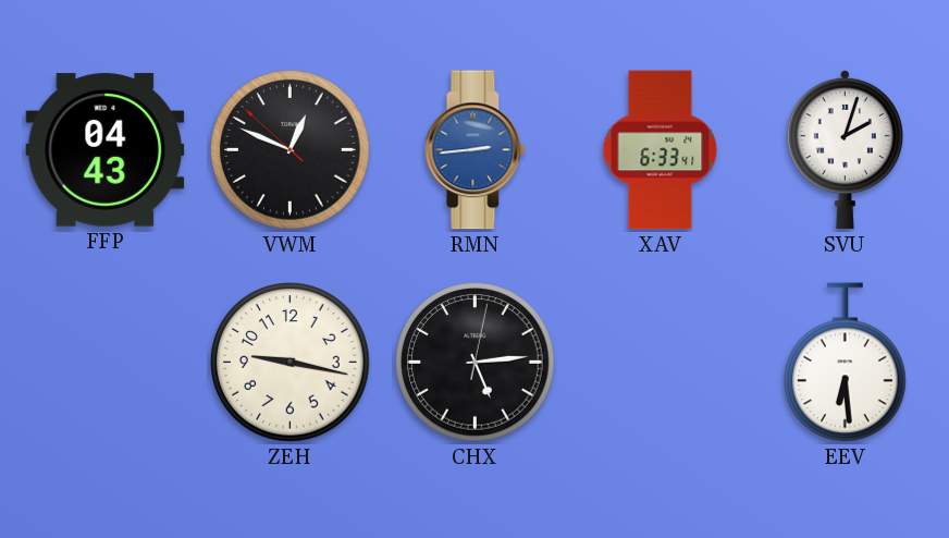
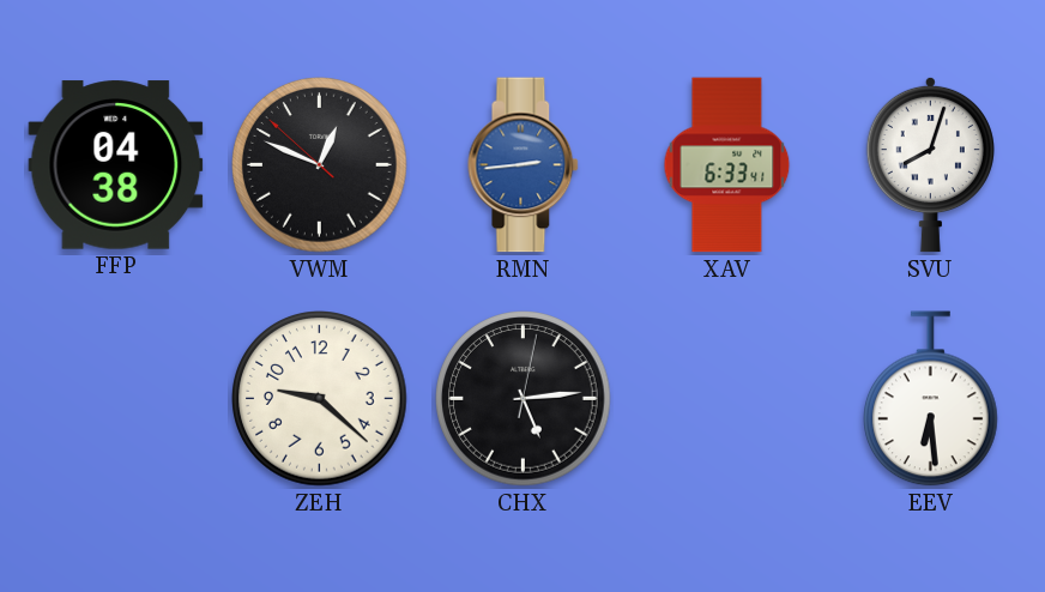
FFP: 04:43 -> 04:38 (116, 165)
SVU: 2:03 -> 8:03 (930, 164)
ZEH: 9:17 -> 9:22 (320, 399)
